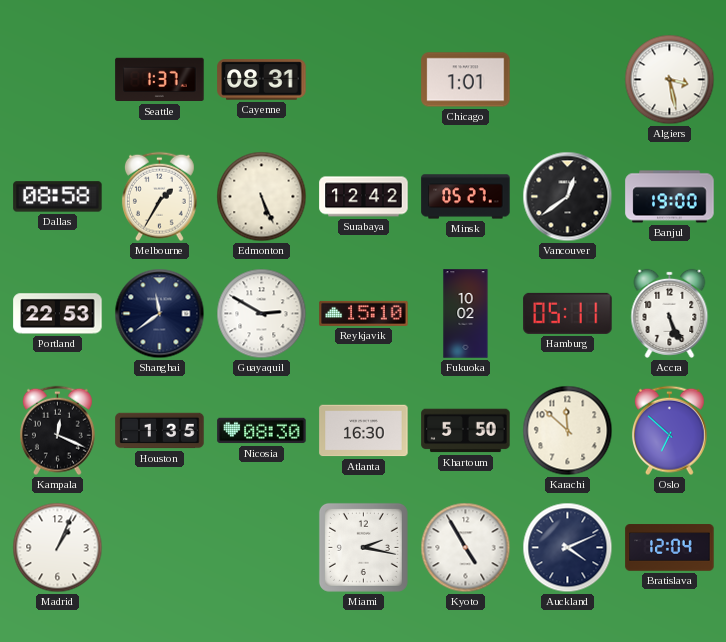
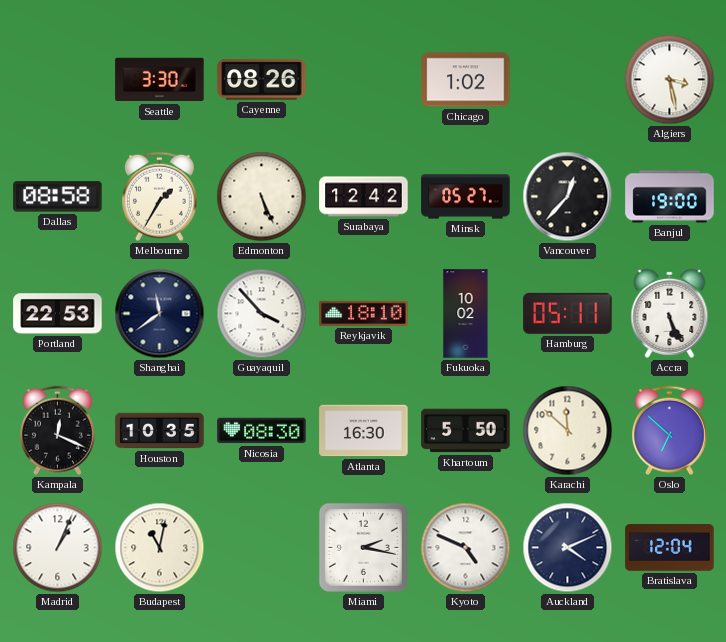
Seattle: 1:37 -> 3:30 (160, 80)
Cayenne: 08:31 -> 08:26 (262, 80)
Chicago: 1:01 -> 1:02 (466, 80)
Vancouver: 12:39 -> 12:37 (568, 197)
Guayaquil: 2:50 -> 3:53 (262, 314)
Reykjavik: 15:10 -> 18:10 (364, 313)
Houston: 1:35 -> 10:35 (160, 431)
Budapest: none -> 11:02 (160, 548)
Kyoto: 4:55 -> 4:49 (466, 548)
